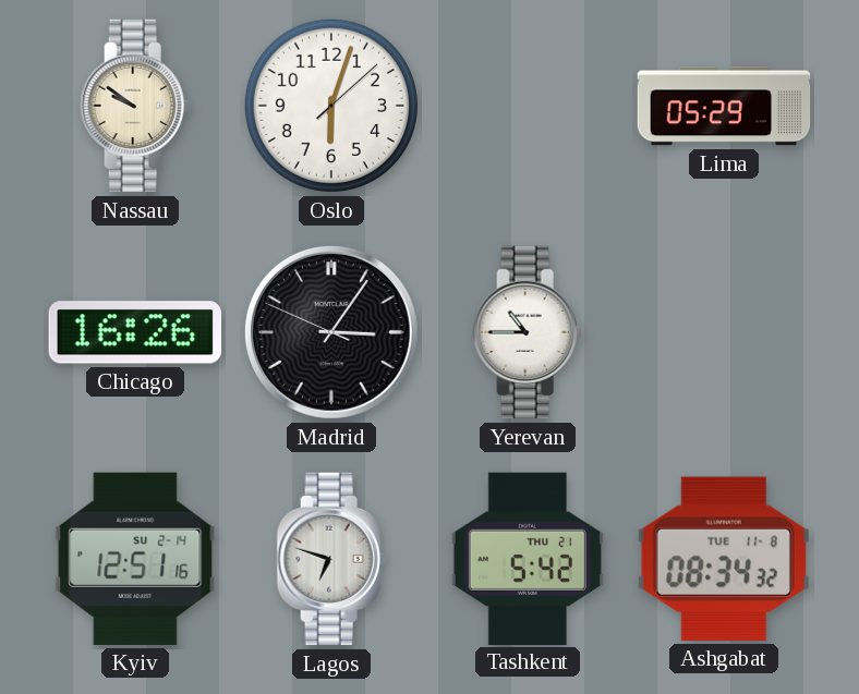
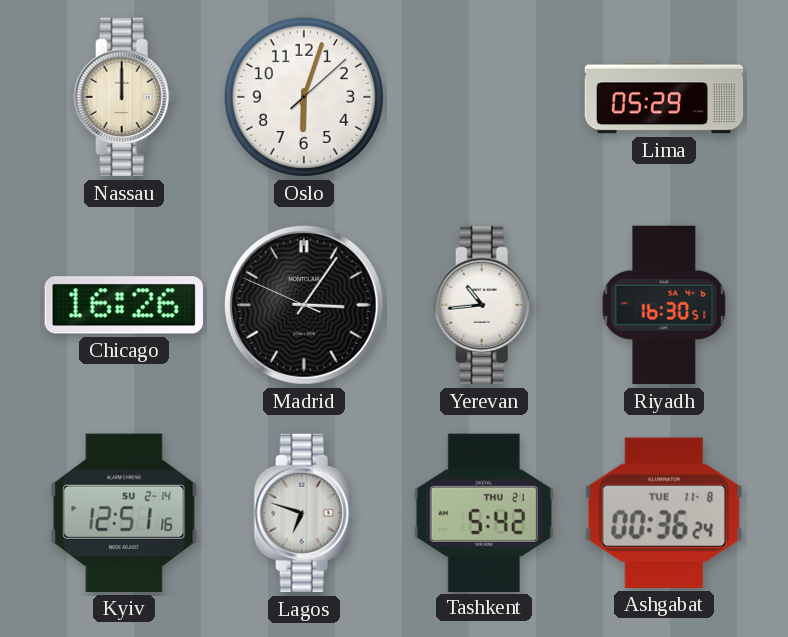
Nassau: 9:51 -> 12:00 (124, 97)
Yerevan: 10:45 -> 10:44 (484, 305)
Riyadh: none -> 16:30 (664, 305)
Ashgabat: 08:34 -> 00:36 (664, 513)
